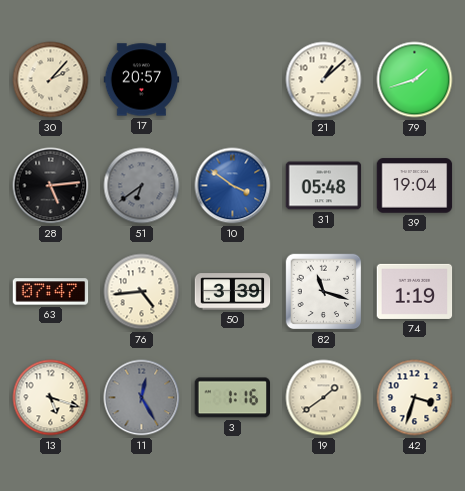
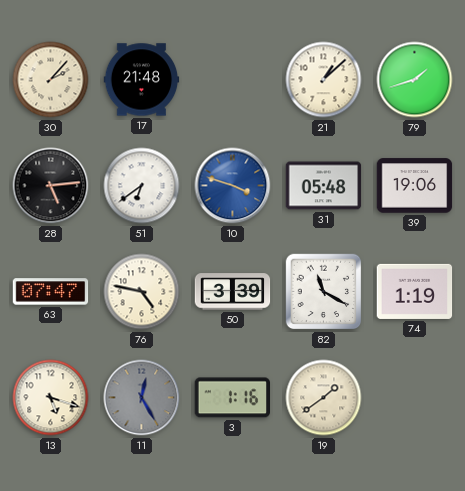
17: 20:57 -> 21:48 (142, 80)
51 dial: grey -> white (142, 186)
10: 3:51 -> 3:48 (233, 186)
39: 19:04 -> 19:06 (415, 186)
76: 4:44 -> 4:47 (142, 292)
82: 11:18 -> 11:20 (324, 292)
42: 3:33 -> none (415, 398)
